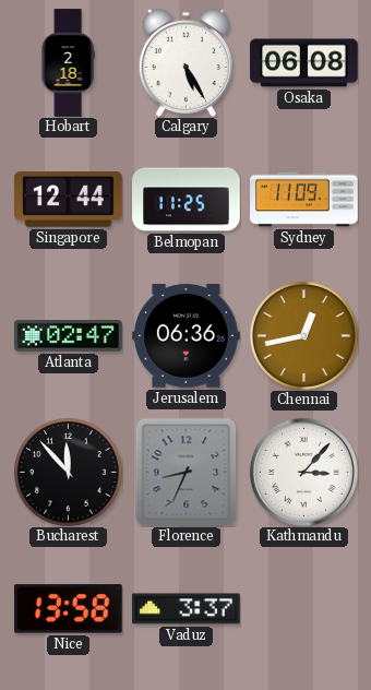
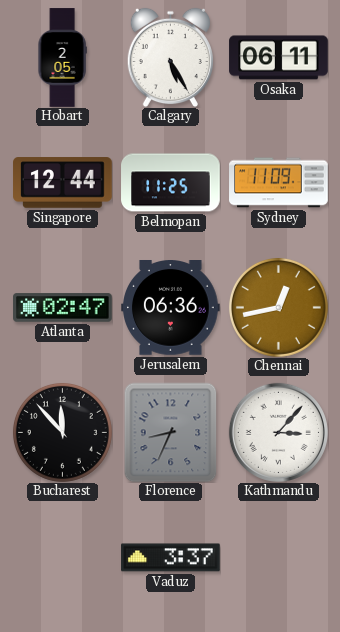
Hobart: 2:18 -> 2:05 (62, 58)
Osaka: 06:08 -> 06:11 (279, 58)
Nice: 13:58 -> none (69, 609)
